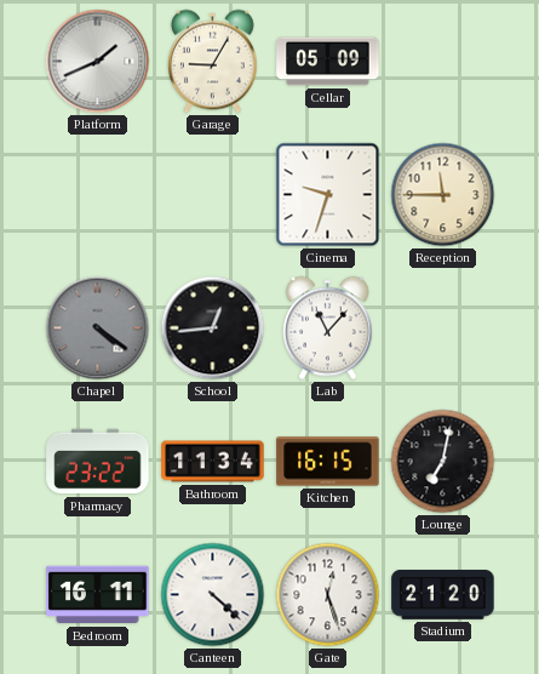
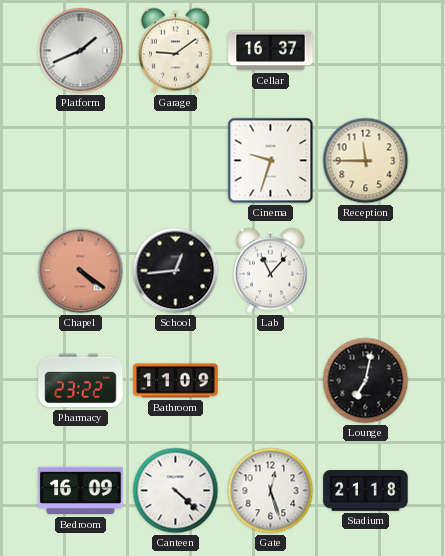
Garage: 9:05 -> 9:09 (175, 51)
Cellar: 05:09 -> 16:37 (271, 51)
Chapel dial: grey -> salmon (81, 271)
Bathroom: 11:34 -> 11:09 (176, 381)
Kitchen: 16:15 -> none (328, 462)
Bedroom: 16:11 -> 16:09 (81, 491)
Stadium: 21:20 -> 21:18 (366, 491)
